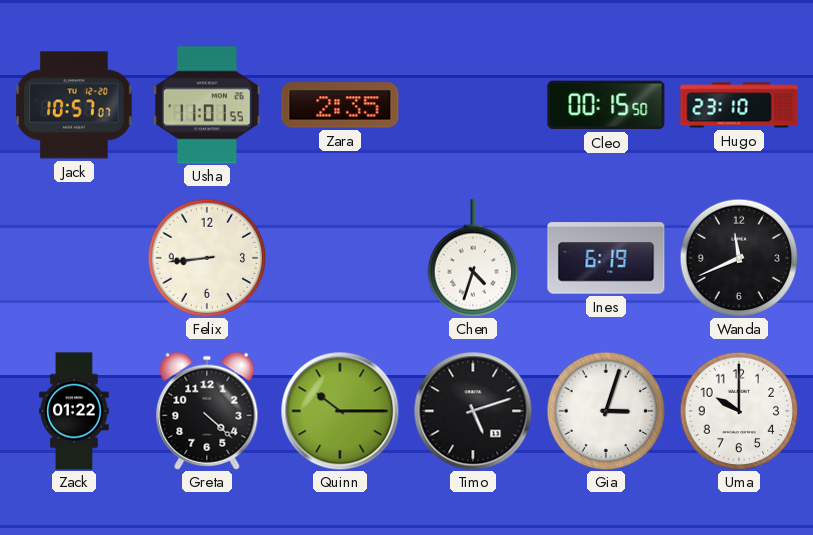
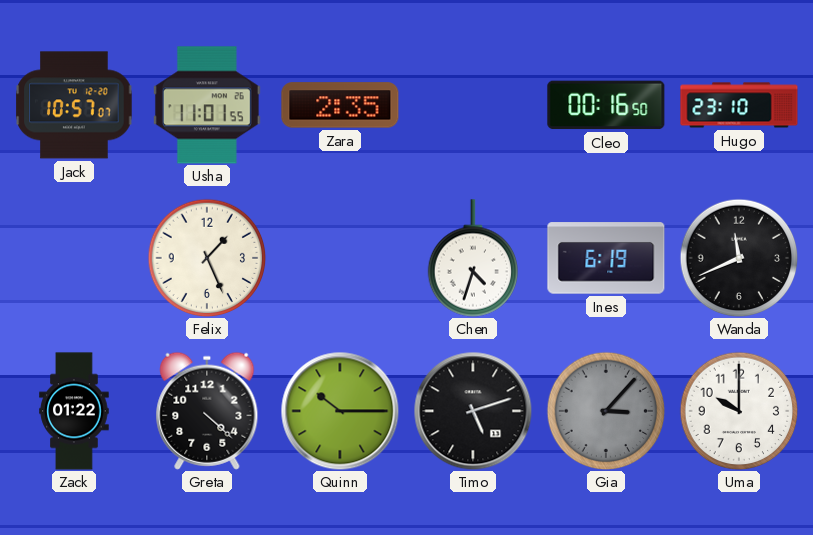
Cleo: 00:15 -> 00:16 (606, 105)
Felix: 8:44 -> 1:26 (207, 258)
Gia: 3:03 -> 3:07 (606, 411)
Gia dial: white -> grey (606, 411)
